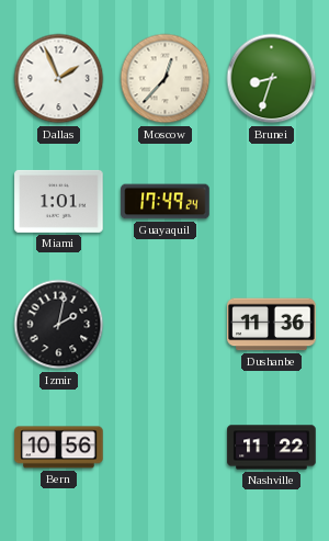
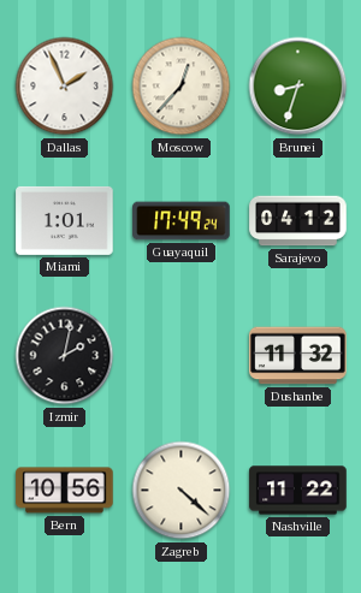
Sarajevo: none -> 04:12 (298, 221)
Dushanbe: 11:36 -> 11:32 (298, 356)
Zagreb: none -> 4:22 (182, 491)
